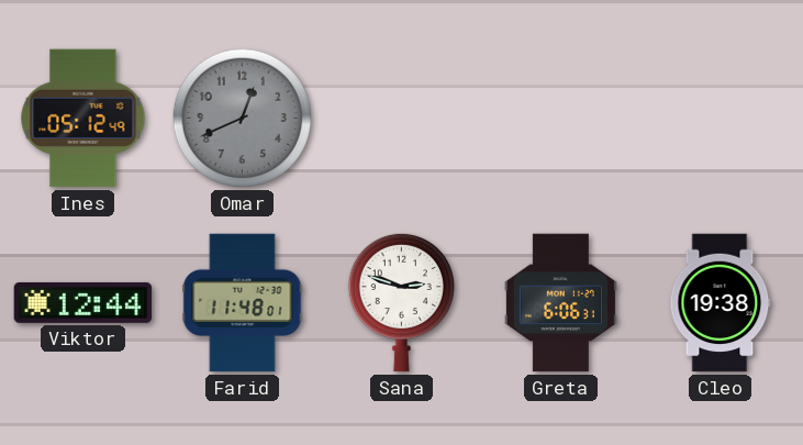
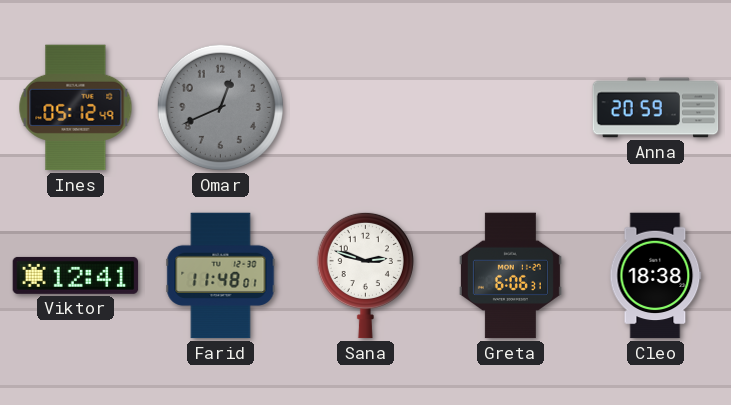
Anna: none -> 20:59 (656, 108)
Viktor: 12:44 -> 12:41 (76, 275)
Cleo: 19:38 -> 18:38 (656, 276)
